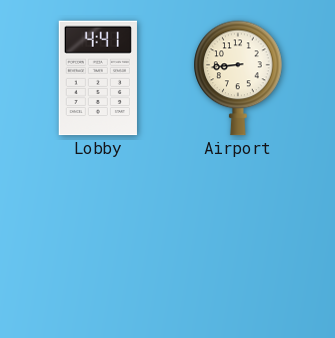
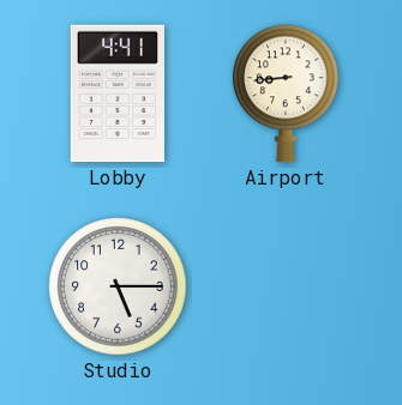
Studio: none -> 5:15 (118, 286)
